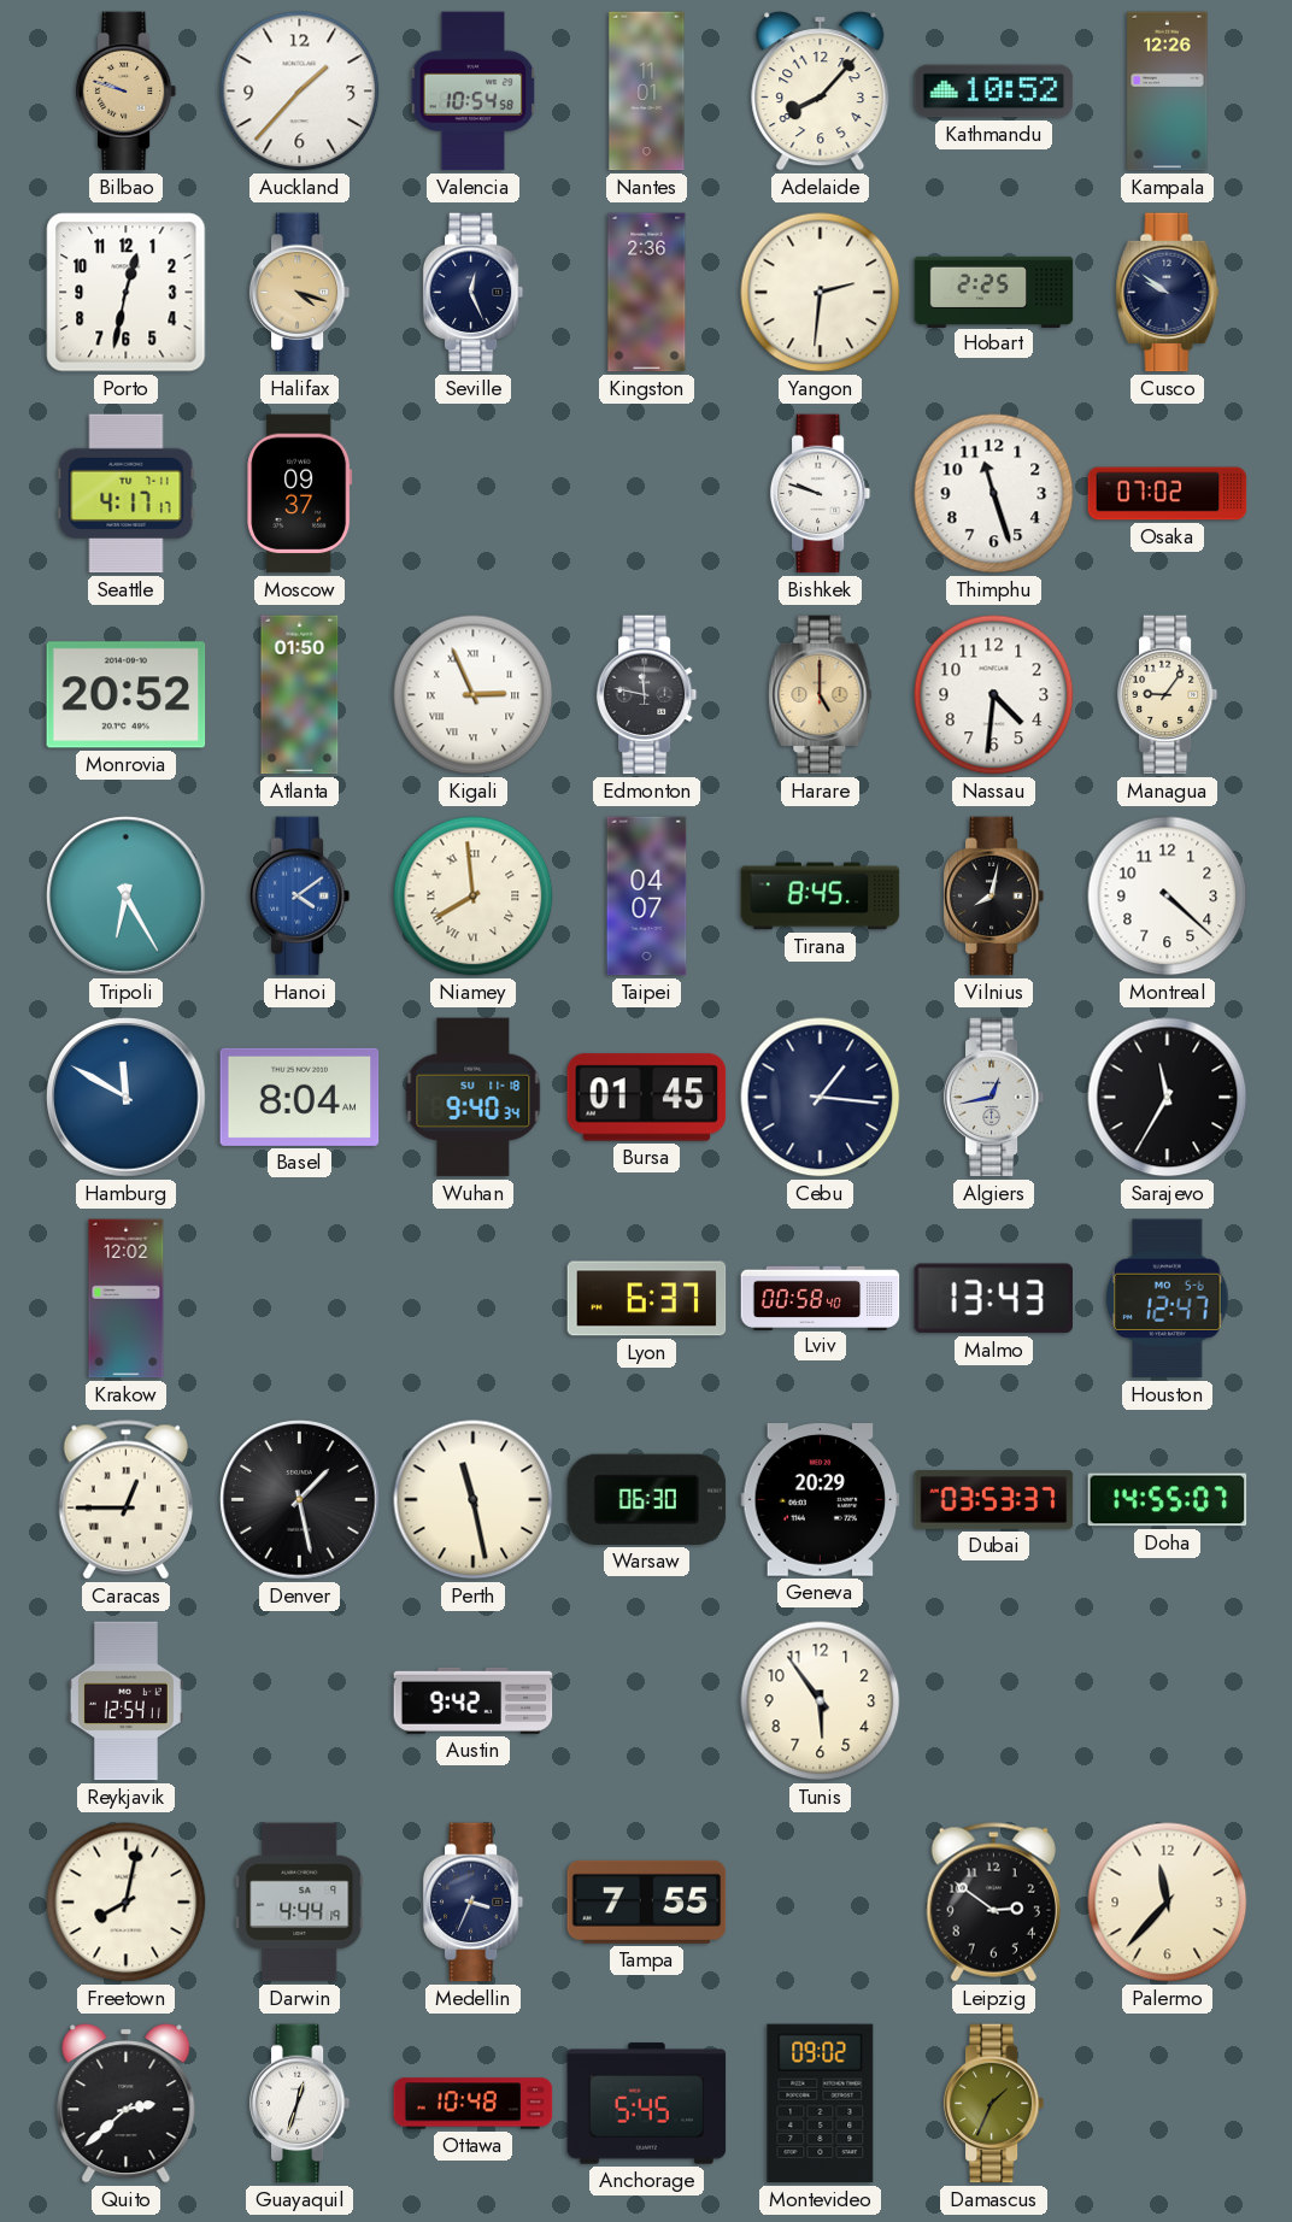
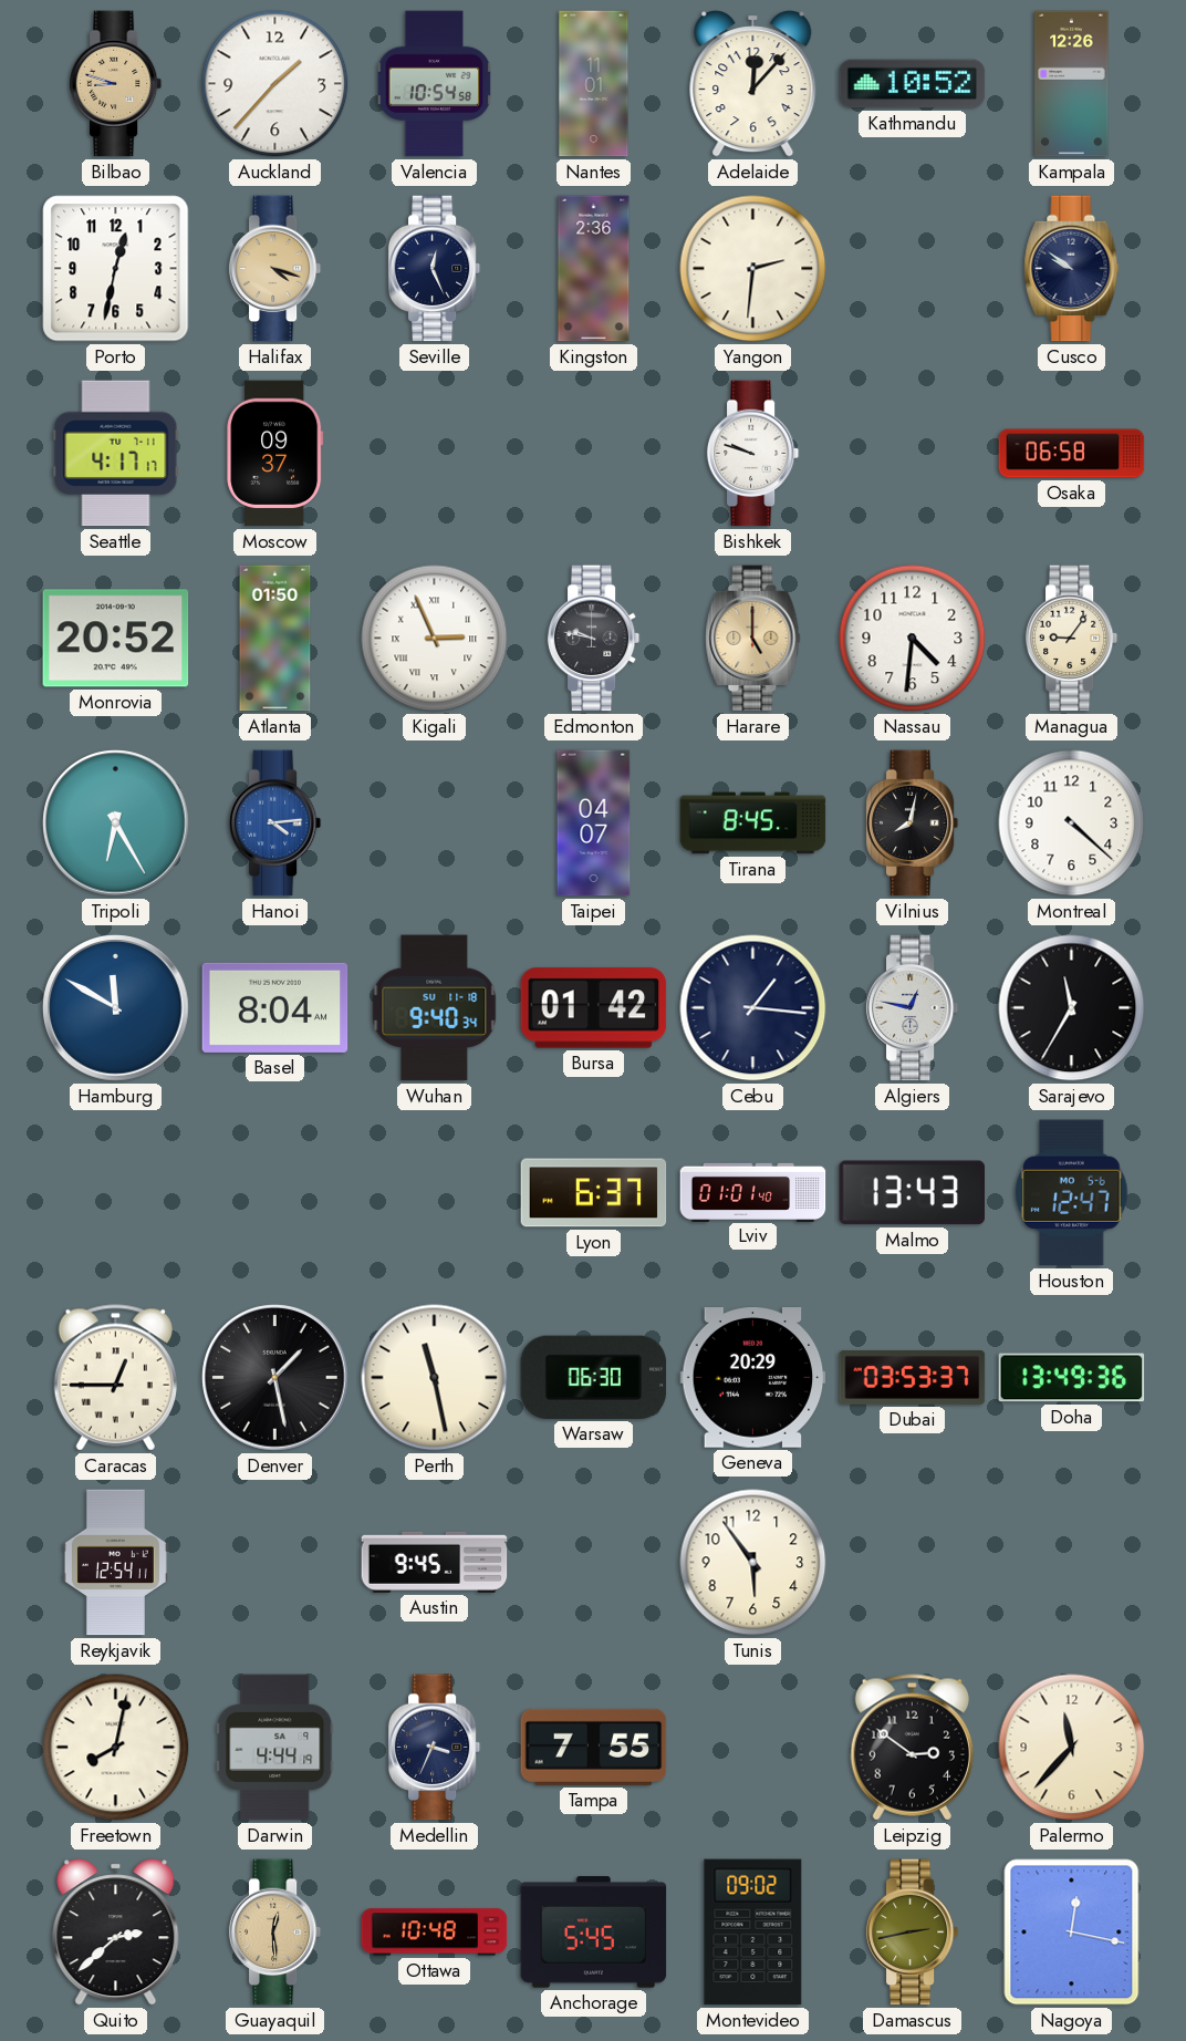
Bilbao: 9:48 -> 8:48 (116, 84)
Adelaide: 8:07 -> 12:07 (753, 84)
Hobart: 2:25 -> none (994, 292)
Thimphu: 11:27 -> none (994, 494)
Osaka: 07:02 -> 06:58 (1072, 454)
Edmonton: 11:47 -> 9:47 (594, 639)
Hanoi: 4:09 -> 4:14 (275, 823)
Niamey: 7:59 -> none (474, 897)
Bursa: 01:45 -> 01:42 (594, 1008)
Algiers: 12:43 -> 12:47 (913, 1008)
Krakow: 12:02 -> none (127, 1299)
Lviv: 00:58 -> 01:01 (753, 1192)
Doha: 14:55 -> 13:49 (1072, 1378)
Austin: 9:42 -> 9:45 (435, 1562)
Guayaquil: 12:33 -> 12:29 (275, 1933)
Guayaquil dial: white -> champagne (275, 1933)
Damascus: 1:34 -> 2:43 (913, 1933)
Nagoya: none -> 12:17 (1072, 1933)
